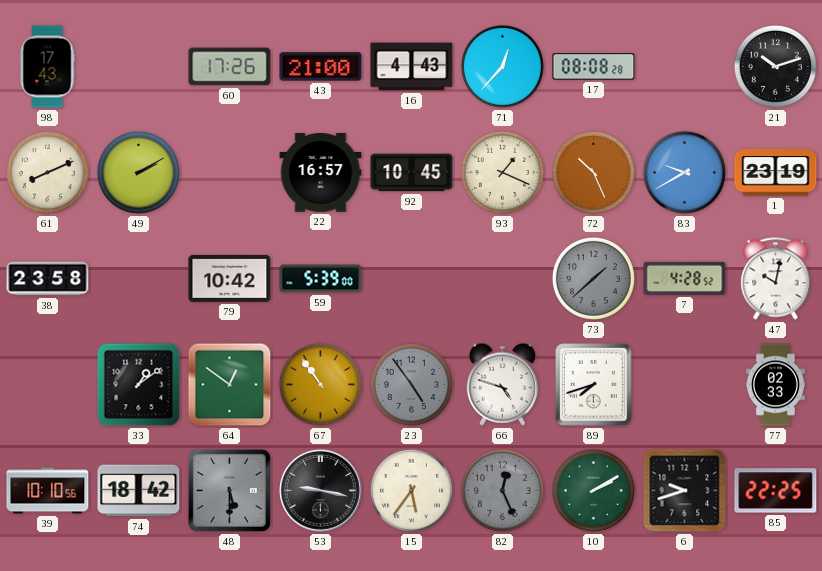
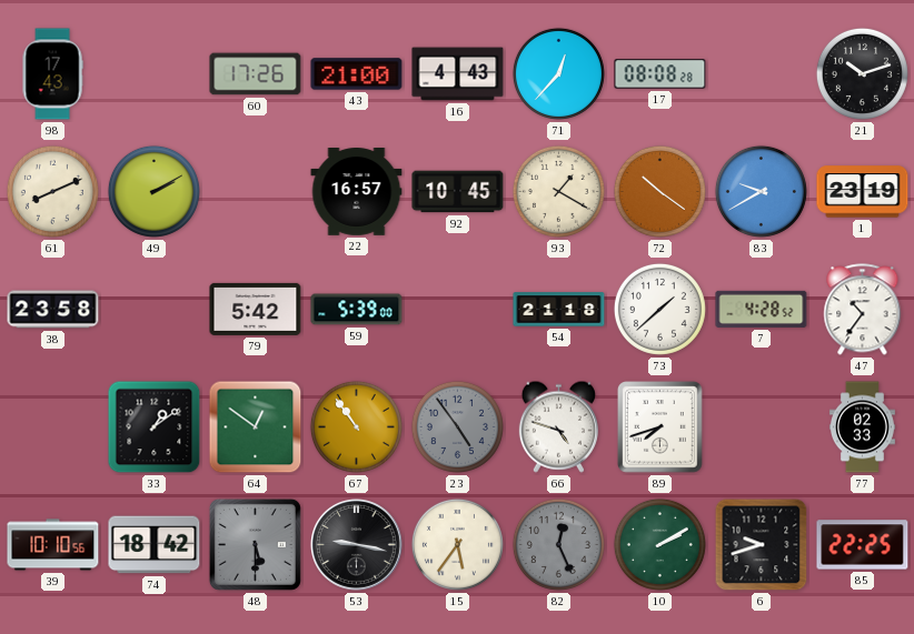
93: 1:19 -> 1:20 (558, 191)
72: 10:26 -> 10:21 (659, 191)
79: 10:42 -> 5:42 (256, 309)
54: none -> 21:18 (559, 310)
73 dial: grey -> white (659, 309)
47: 10:02 -> 10:36 (863, 310)
